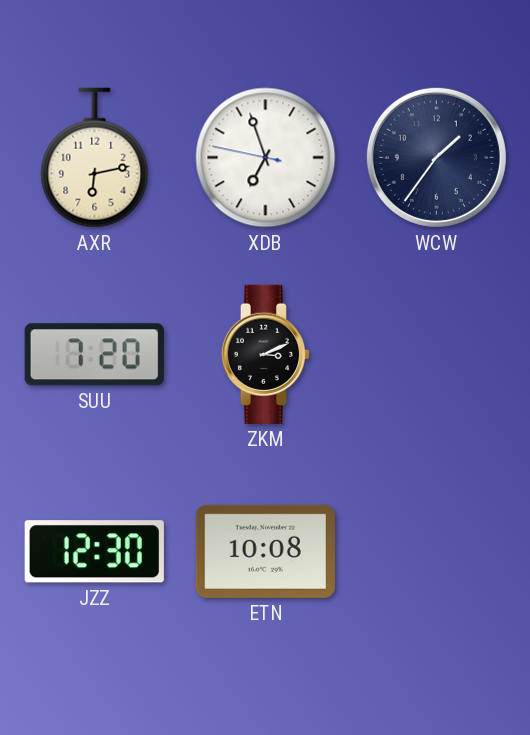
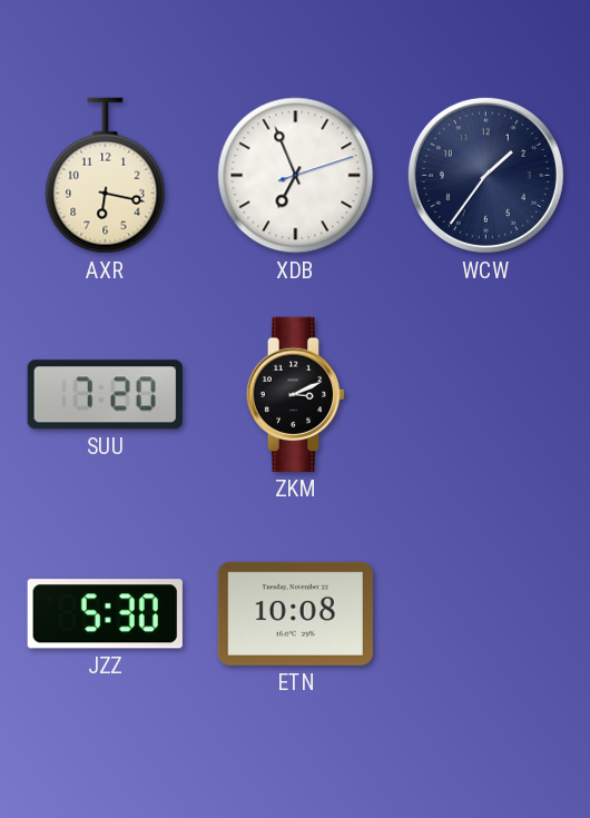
AXR: 6:13 -> 6:17 (106, 176)
XDB: 6:56:47 -> 6:56:12 (296, 176)
JZZ: 12:30 -> 5:30 (105, 614)
